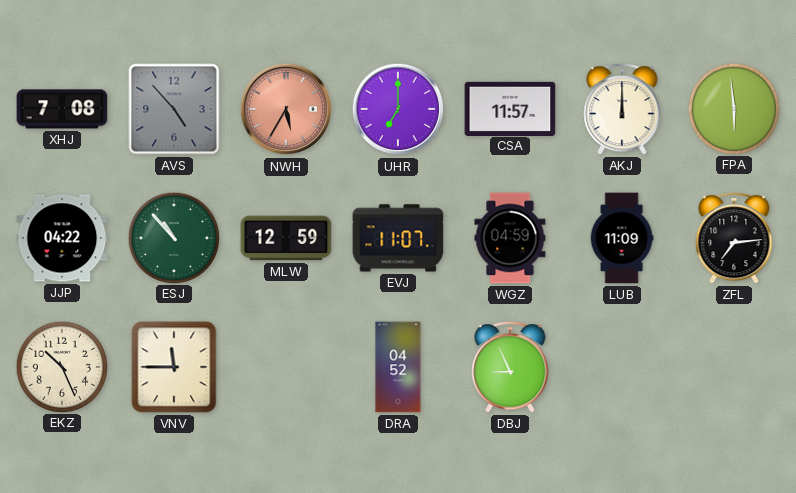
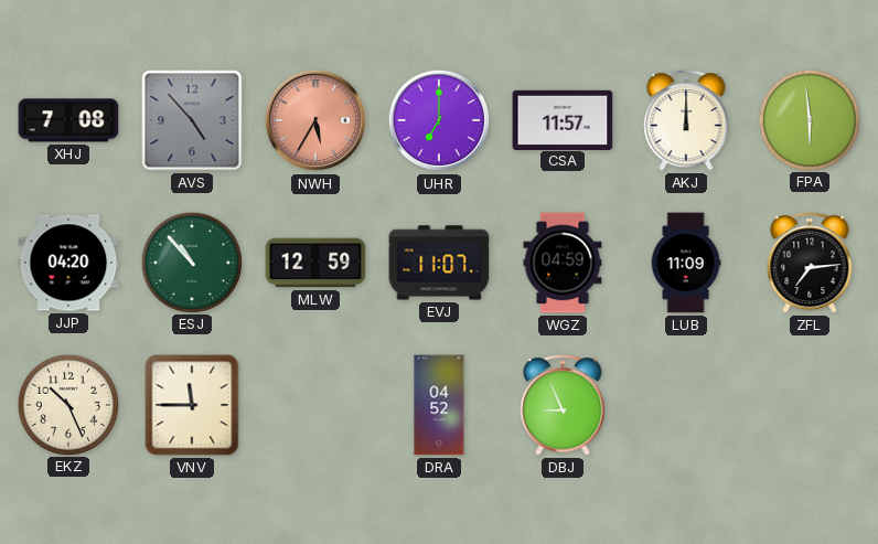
JJP: 04:22 -> 04:20 (68, 263)
